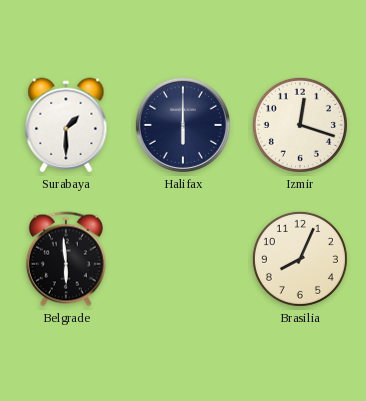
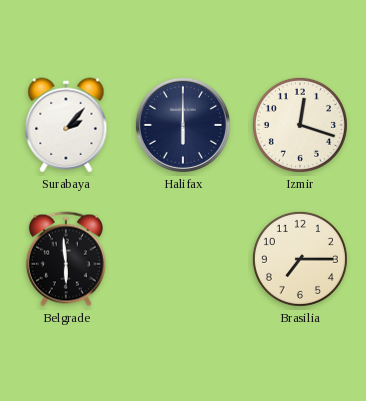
Surabaya: 1:30 -> 2:07 (66, 125)
Brasilia: 8:04 -> 7:15 (300, 259)
